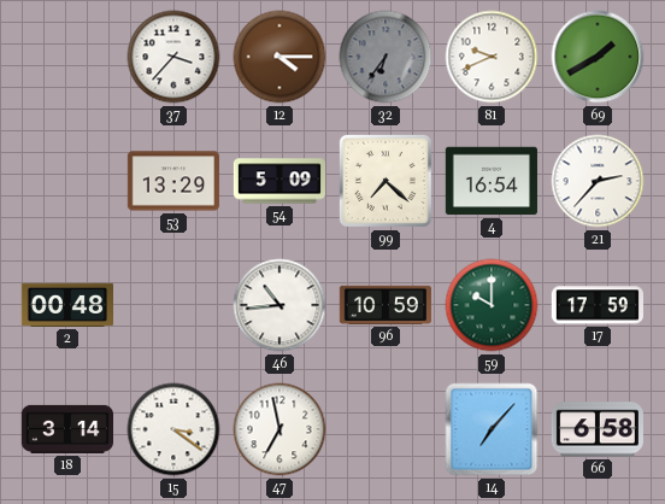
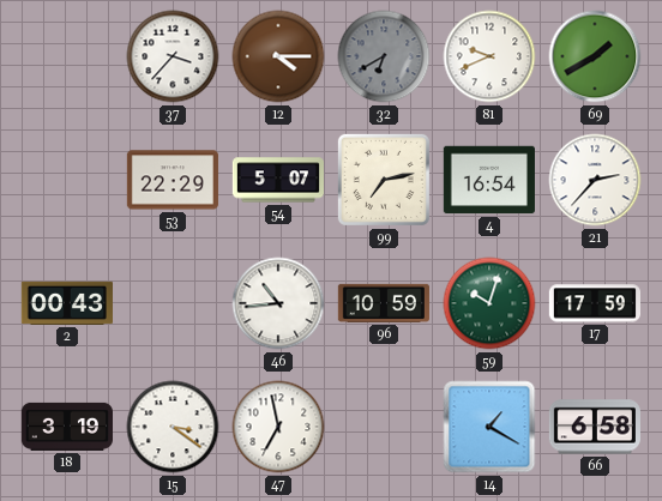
32: 6:36 -> 6:40 (384, 56)
53: 13:29 -> 22:29 (173, 180)
54: 5:09 -> 5:07 (277, 180)
99: 7:22 -> 7:13 (384, 180)
2: 00:48 -> 00:43 (66, 303)
59: 10:00 -> 10:03 (489, 303)
18: 3:14 -> 3:19 (66, 427)
14: 7:07 -> 1:20 (489, 427)
